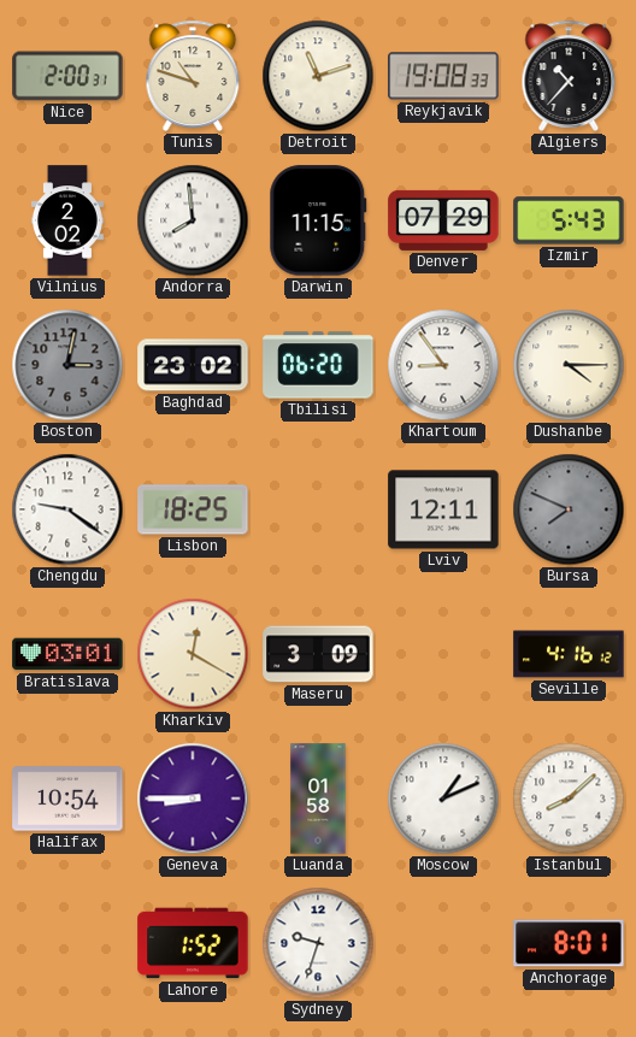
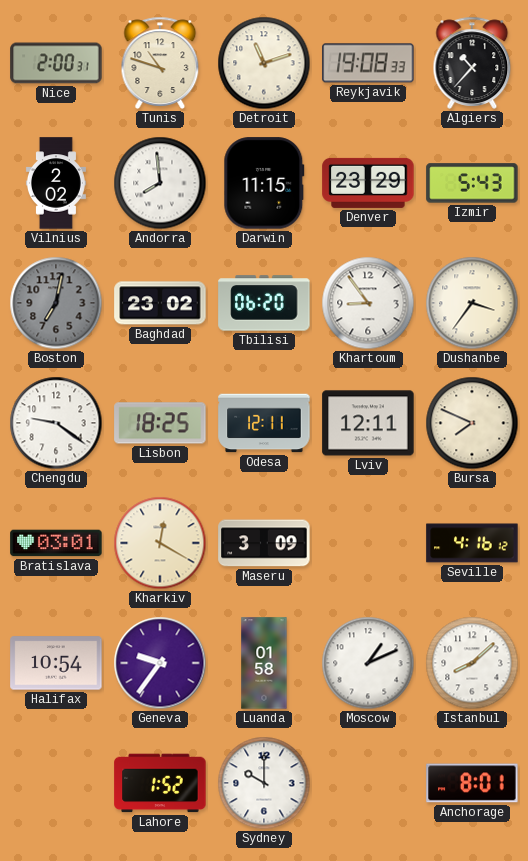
Denver: 07:29 -> 23:29 (368, 183)
Boston: 3:02 -> 7:02 (56, 303)
Dushanbe: 4:15 -> 3:36 (472, 303)
Odesa: none -> 12:11 (264, 423)
Bursa dial: grey -> cream (472, 423)
Geneva: 8:45 -> 9:36 (160, 663)
Sydney: 9:33 -> 10:00 (264, 783)
